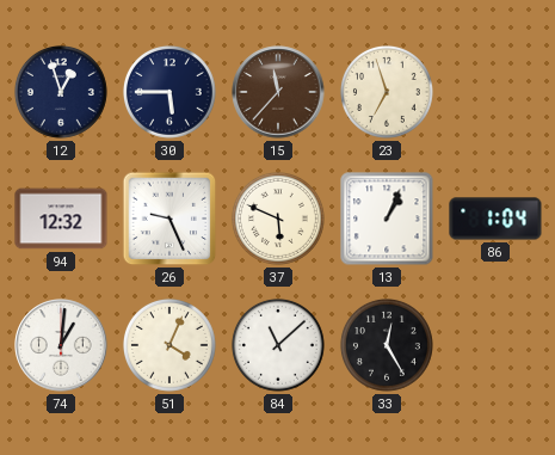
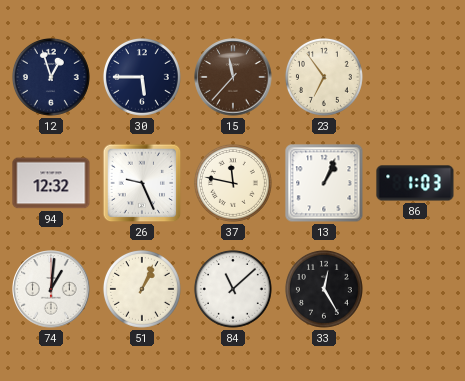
23: 6:57 -> 6:54 (324, 77)
37: 5:49 -> 11:47 (233, 183)
86: 1:04 -> 1:03 (415, 183)
51: 4:04 -> 1:04 (142, 289)
